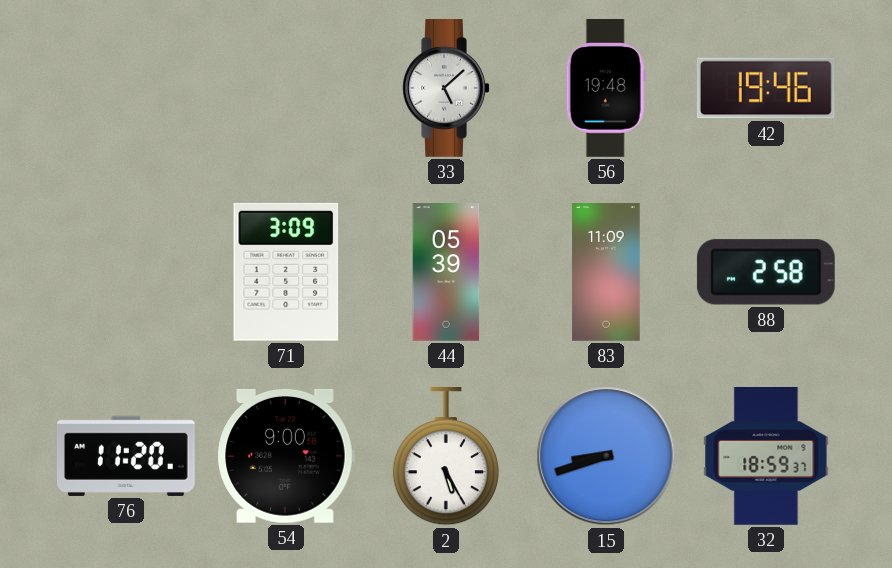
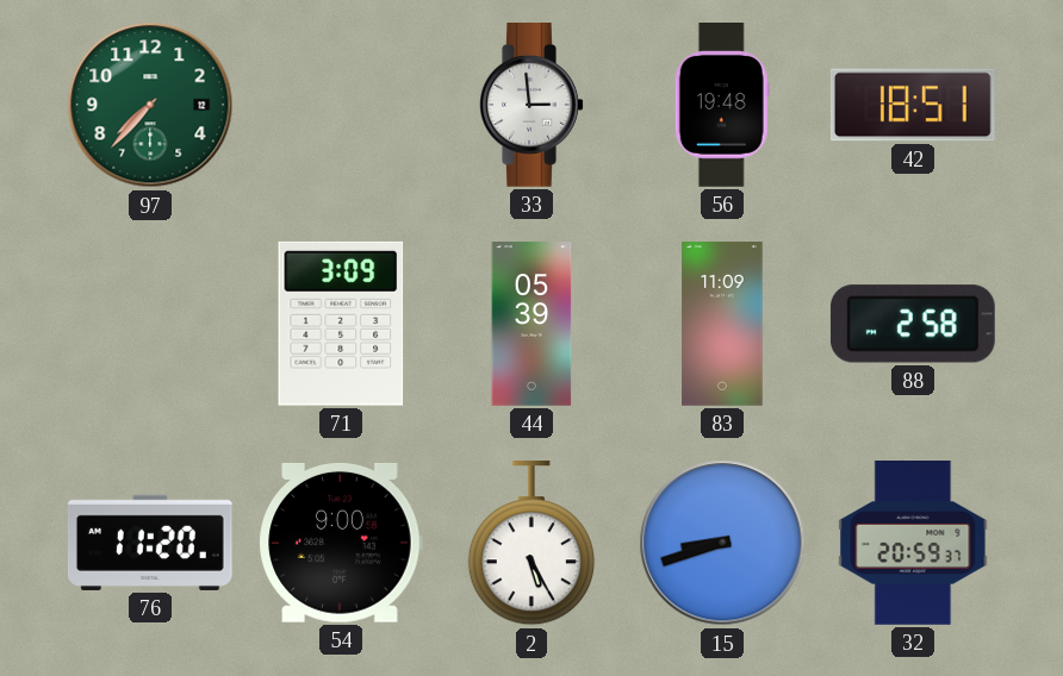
97: none -> 7:37 (150, 105)
33: 5:08 -> 2:59 (531, 106)
42: 19:46 -> 18:51 (913, 105)
32: 18:59 -> 20:59 (913, 544)
